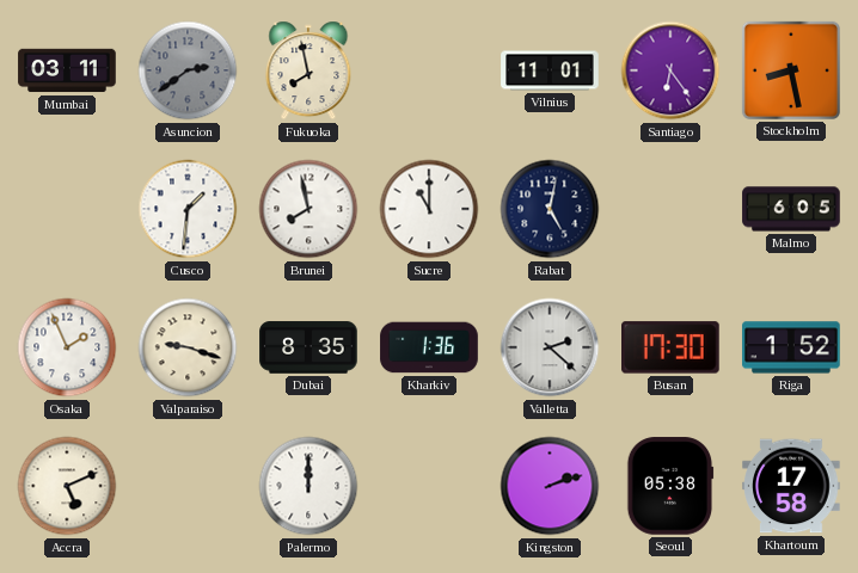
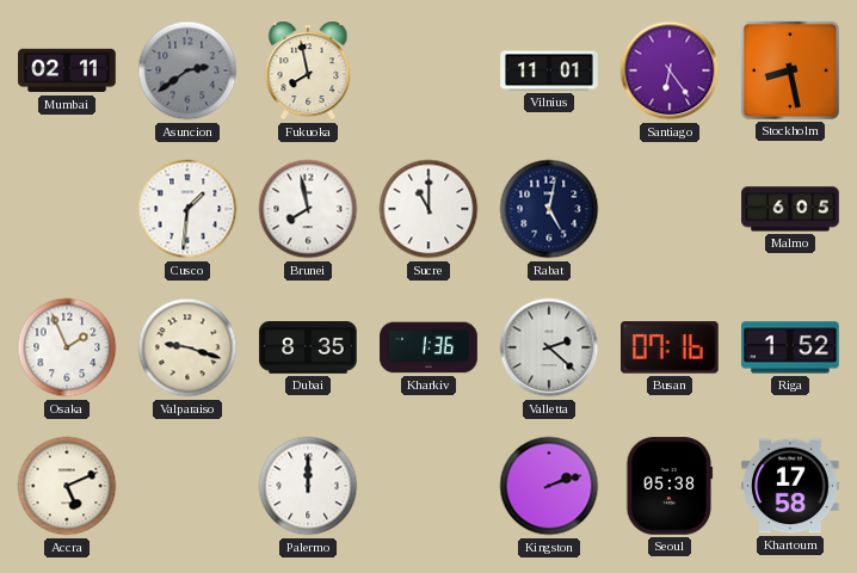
Mumbai: 03:11 -> 02:11 (67, 70)
Busan: 17:30 -> 07:16 (671, 347)
